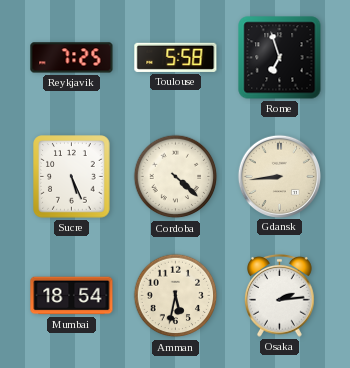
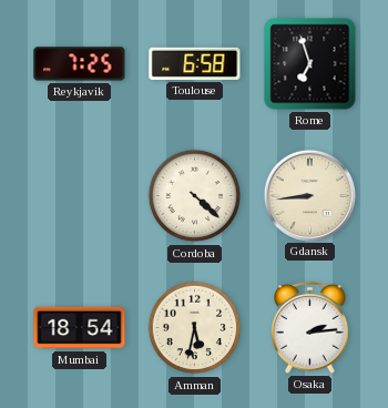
Toulouse: 5:58 -> 6:58 (195, 63)
Sucre: 5:26 -> none (72, 177)
